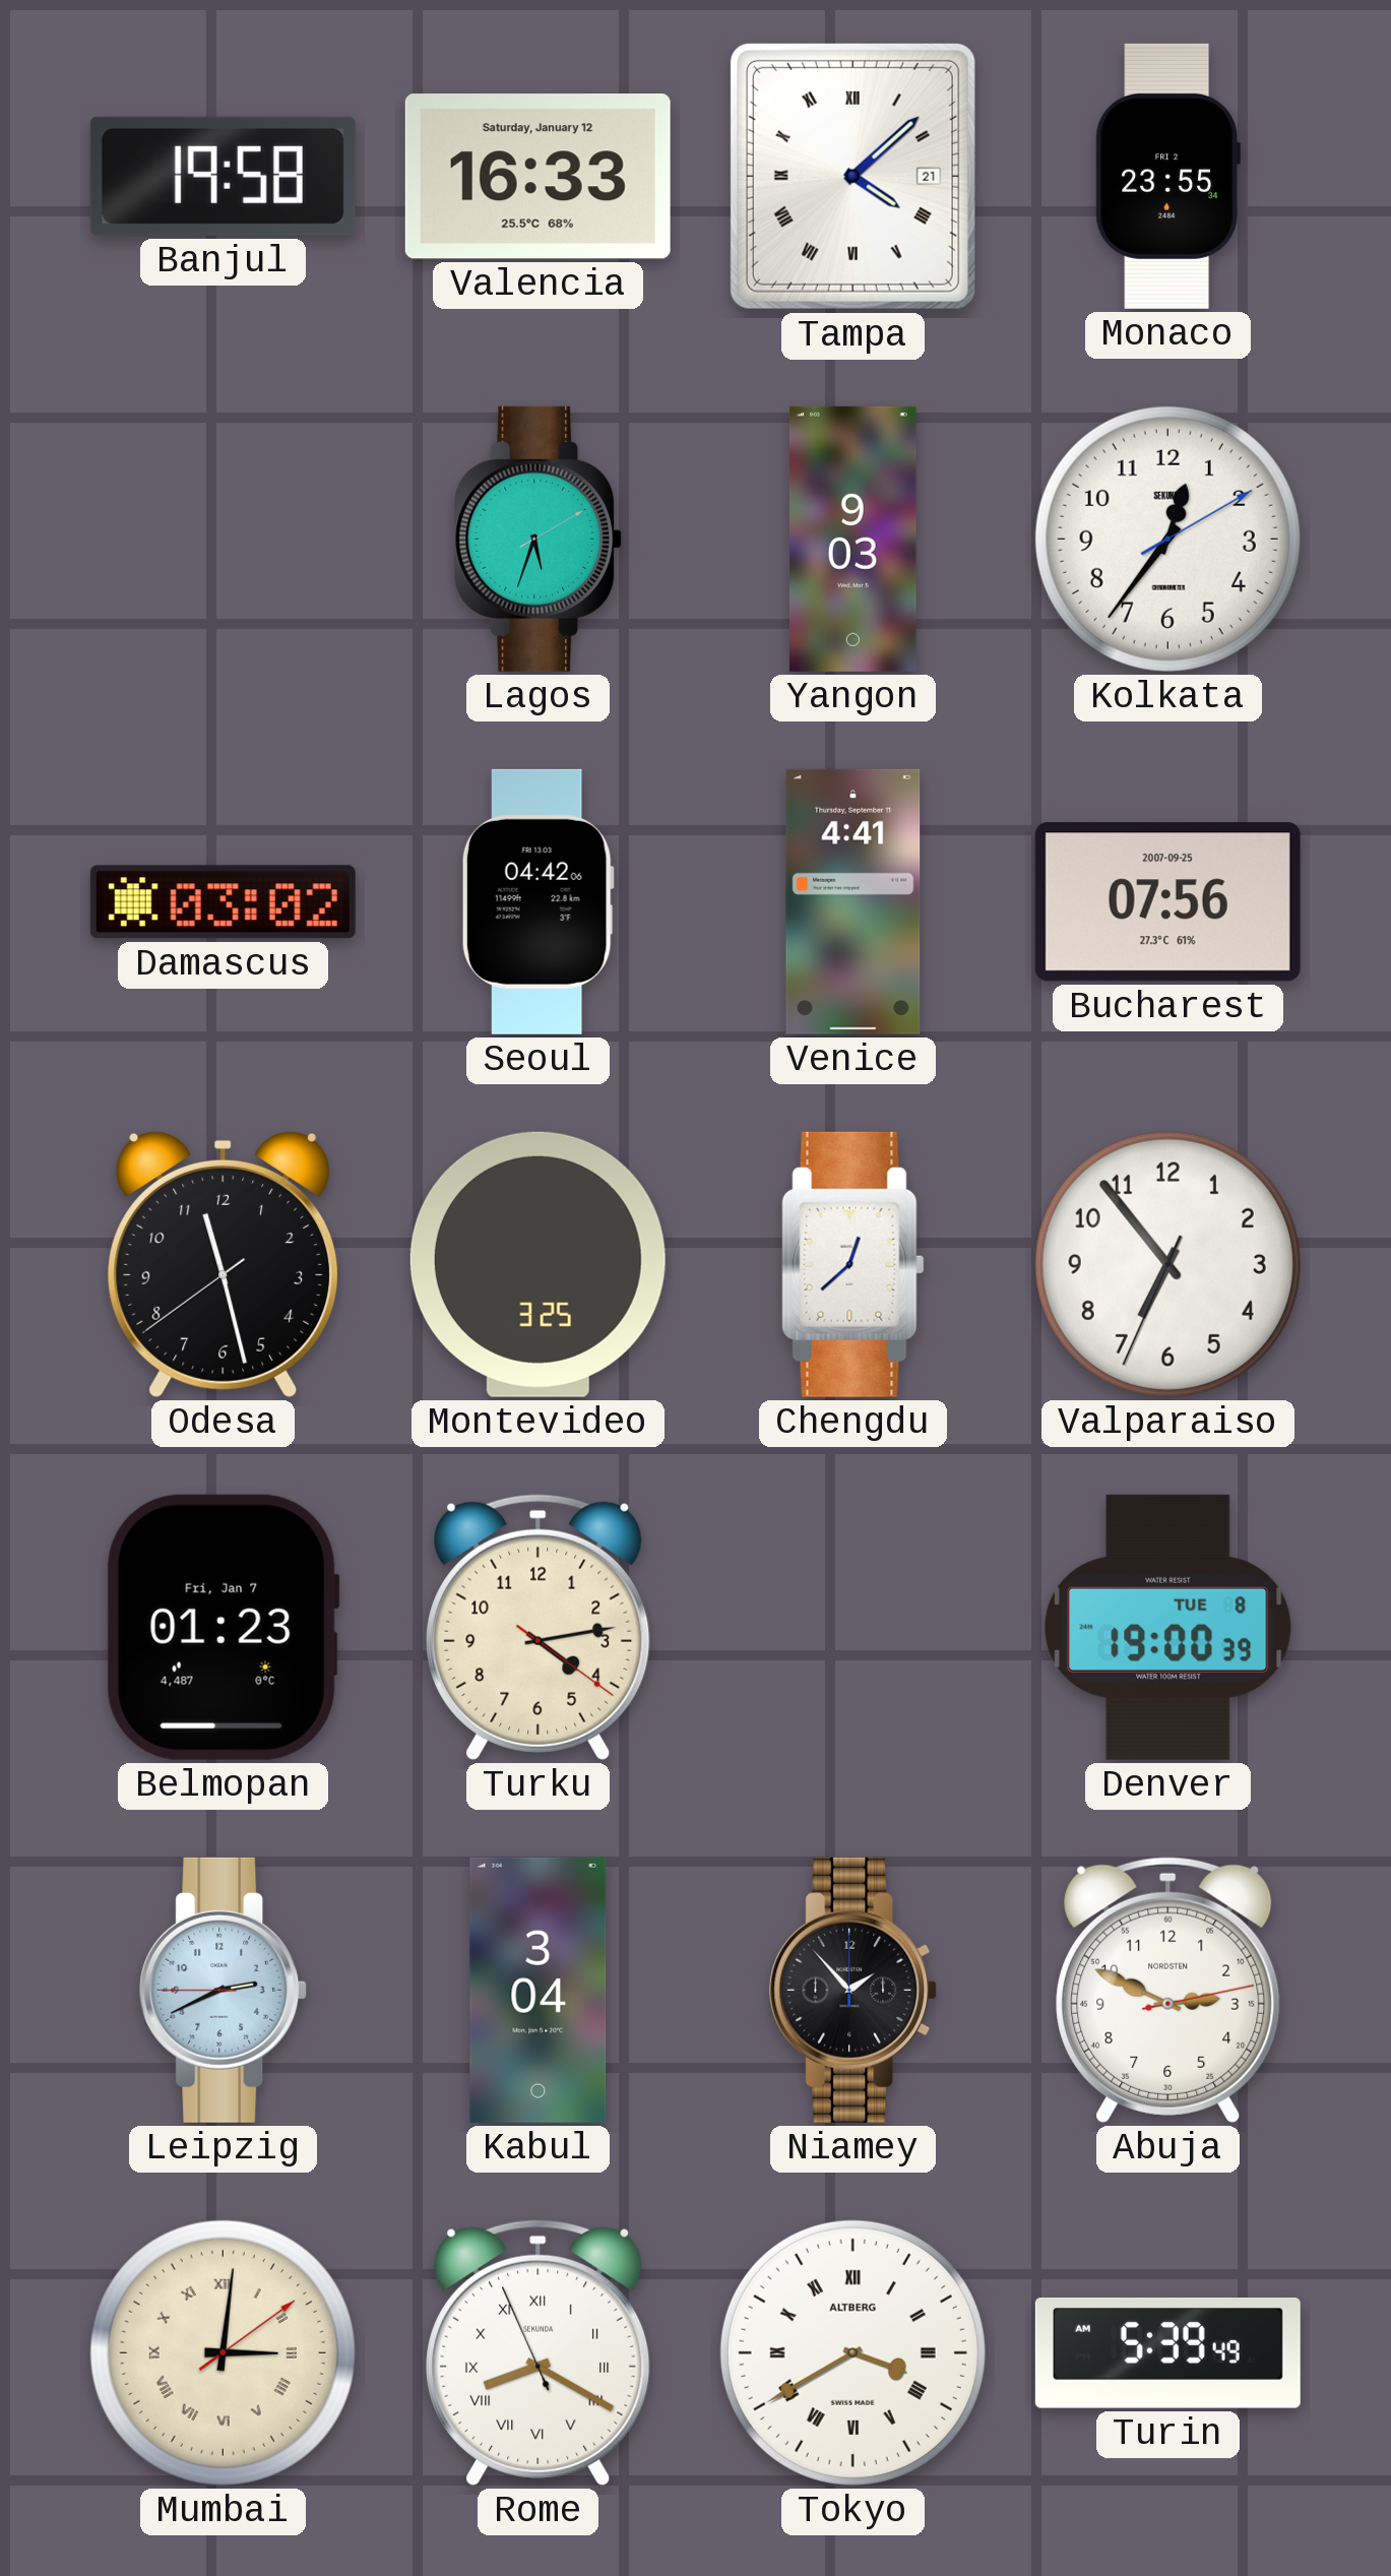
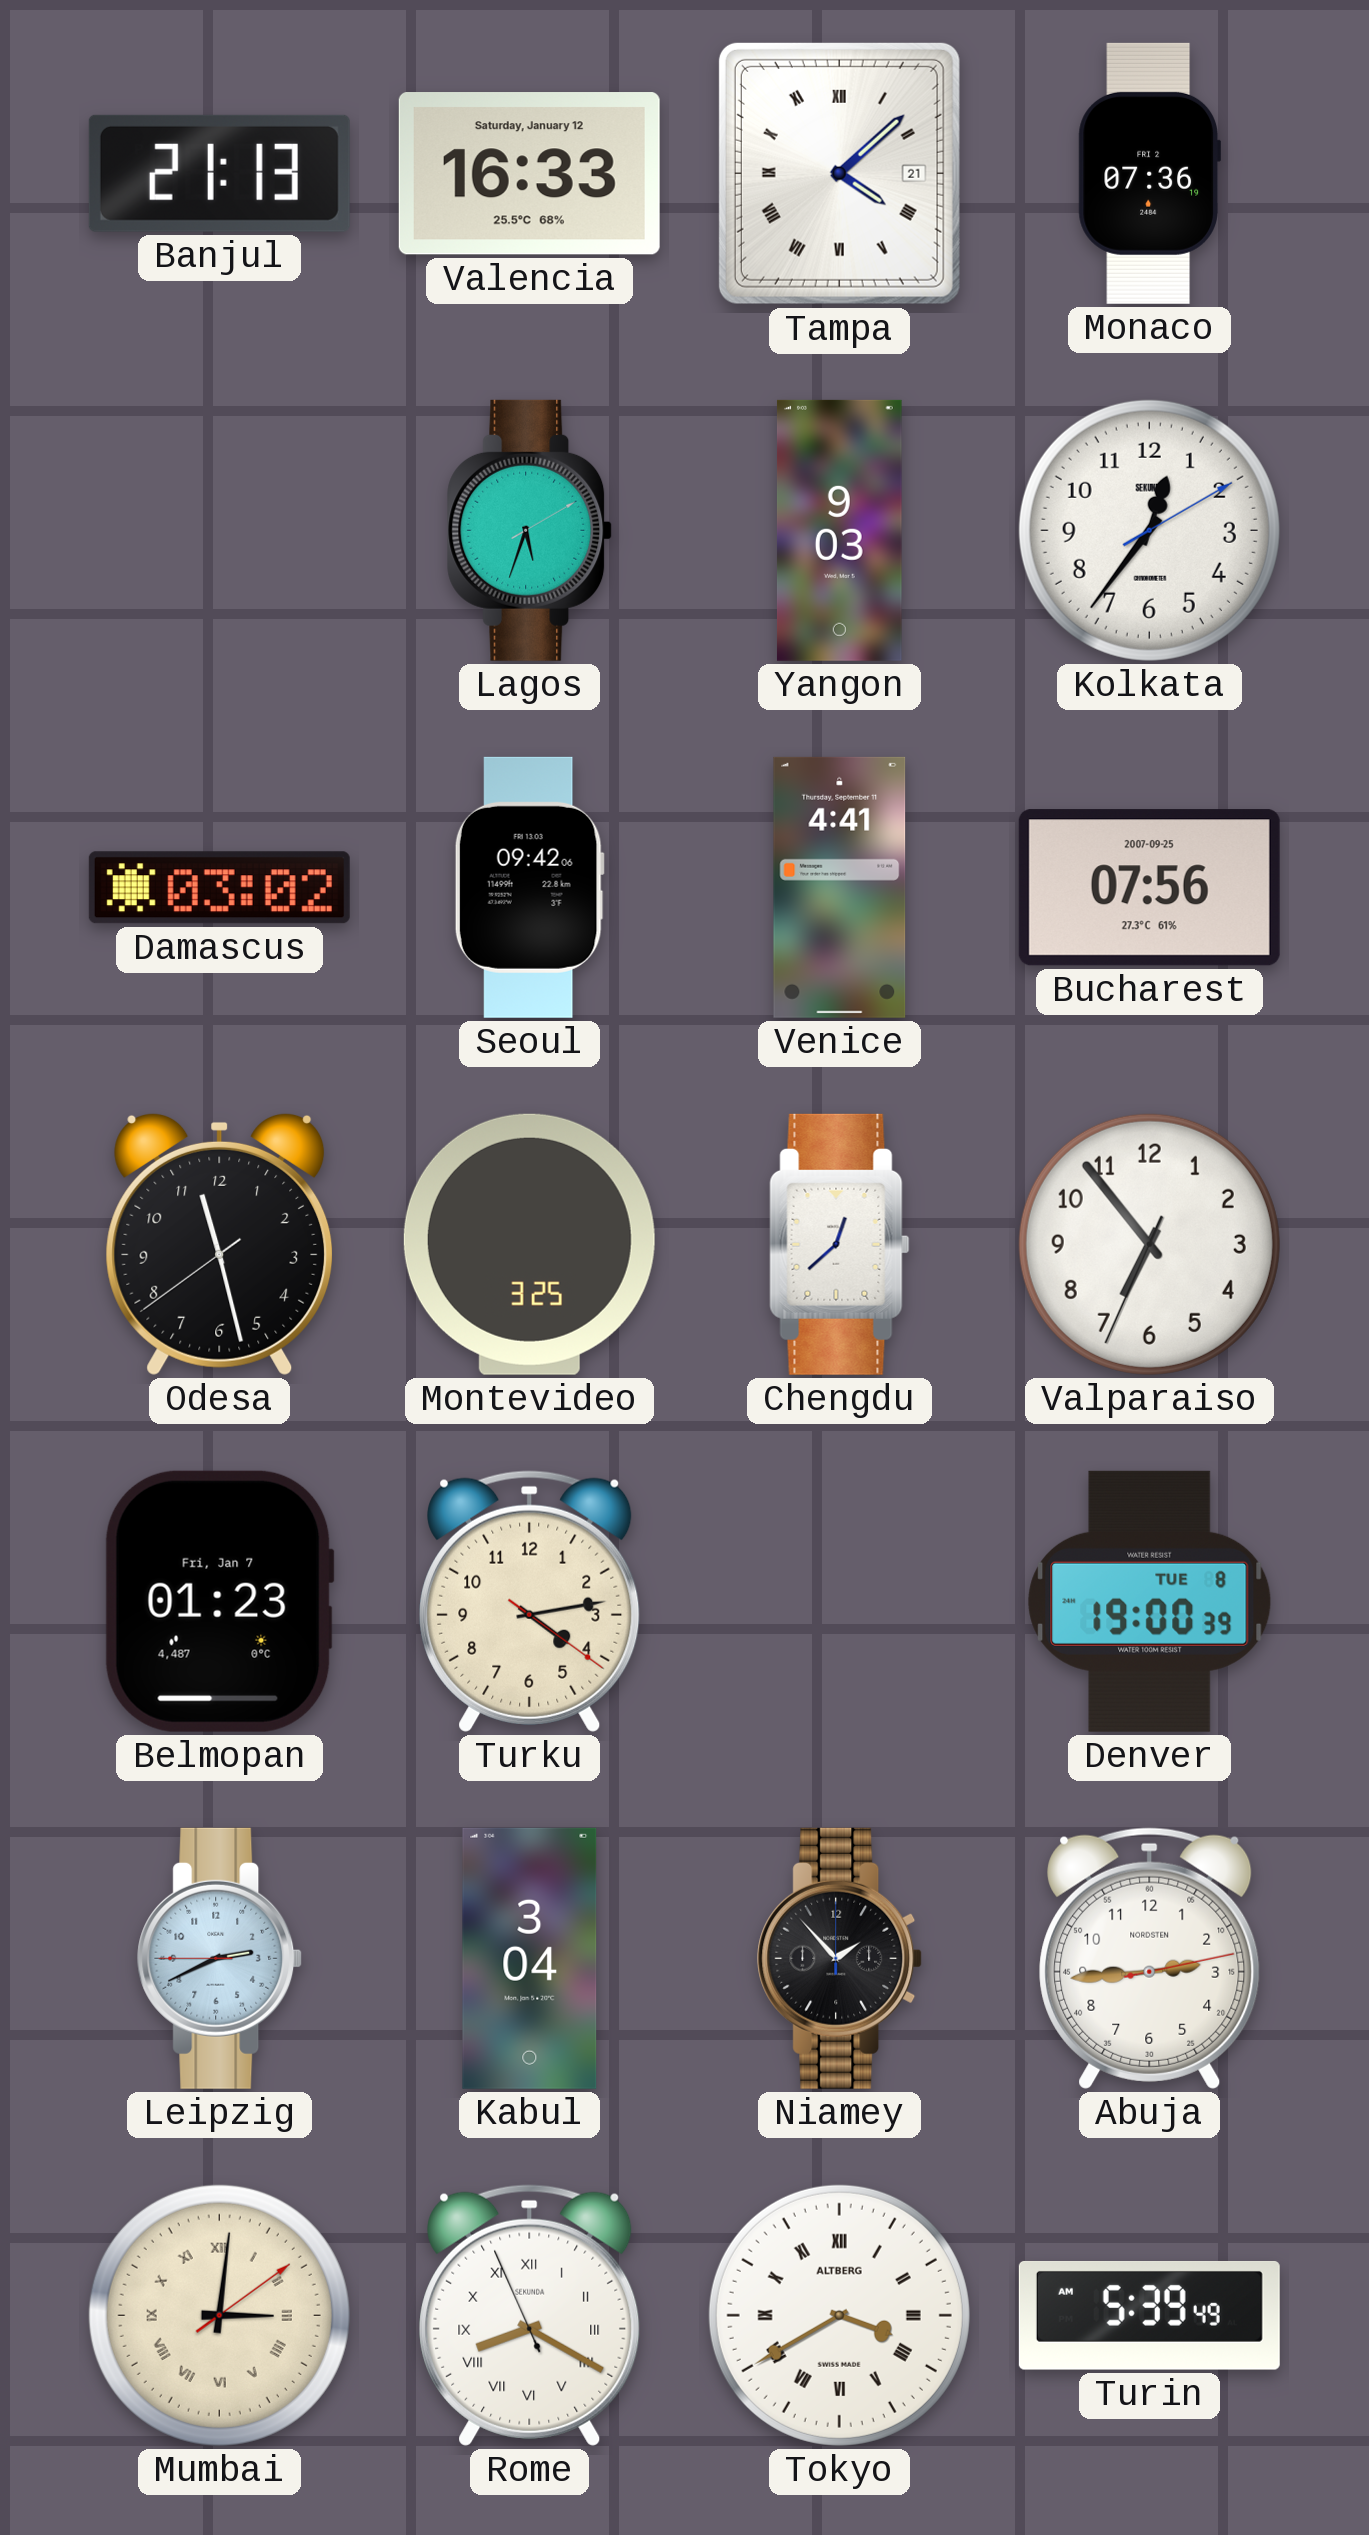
Banjul: 19:58 -> 21:13 (219, 173)
Monaco: 23:55 -> 07:36 (1149, 173)
Seoul: 04:42 -> 09:42 (529, 887)
Abuja: 2:49 -> 2:44 (1150, 1958)
